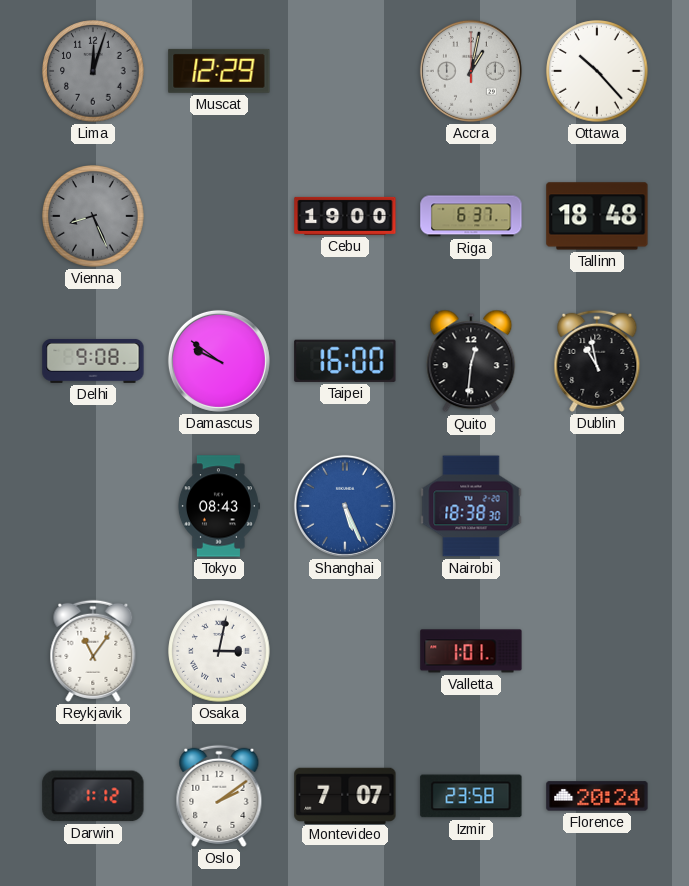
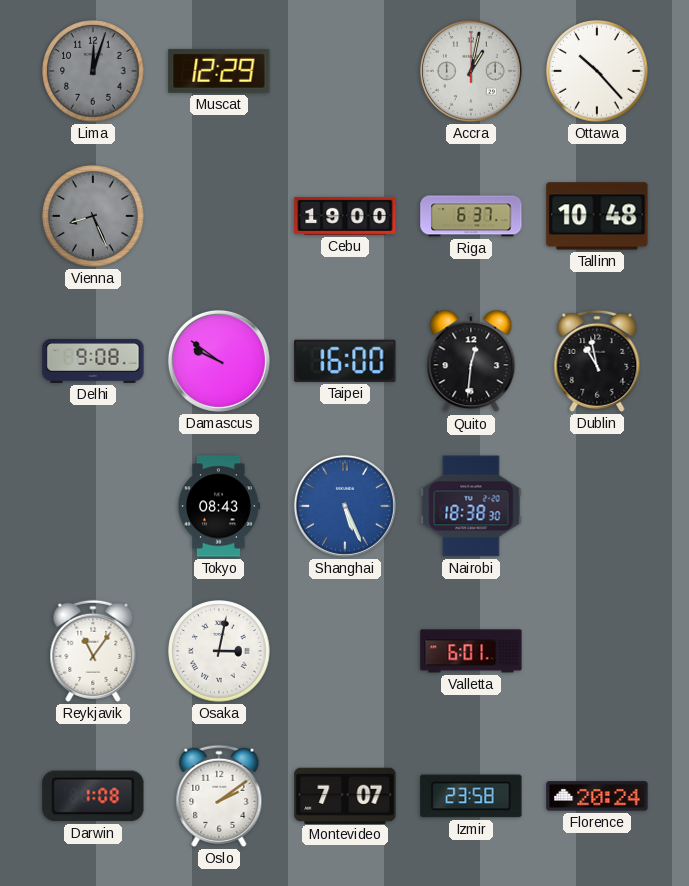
Tallinn: 18:48 -> 10:48 (597, 216)
Valletta: 1:01 -> 6:01 (471, 651)
Darwin: 1:12 -> 1:08 (93, 796)
